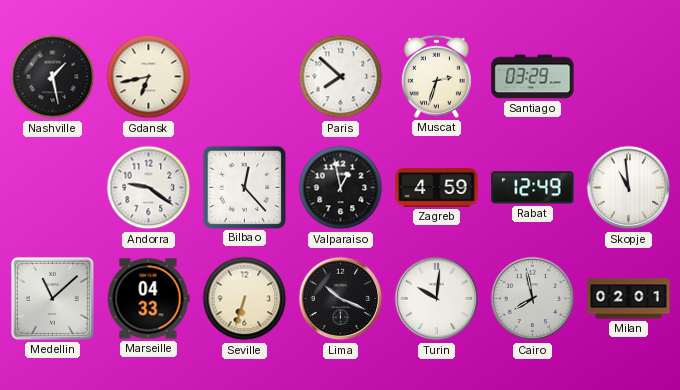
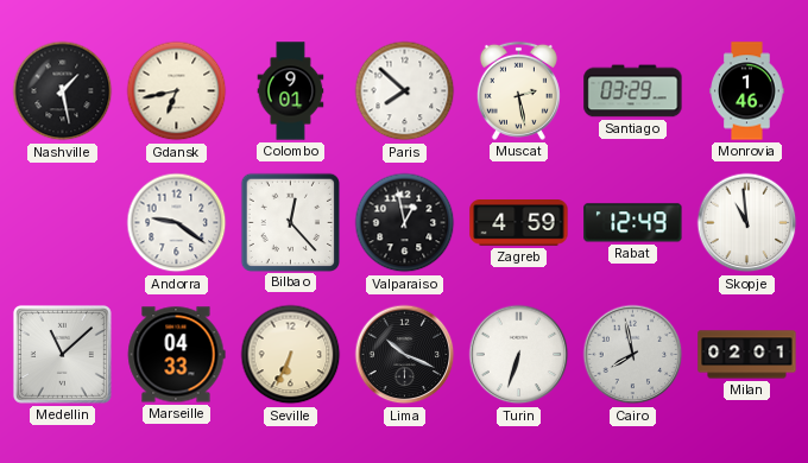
Colombo: none -> 9:01 (291, 91)
Muscat: 2:33 -> 2:28 (518, 90)
Monrovia: none -> 1:46 (747, 91)
Seville: 6:33 -> 6:34 (291, 355)
Turin: 10:01 -> 6:33 (519, 355)
